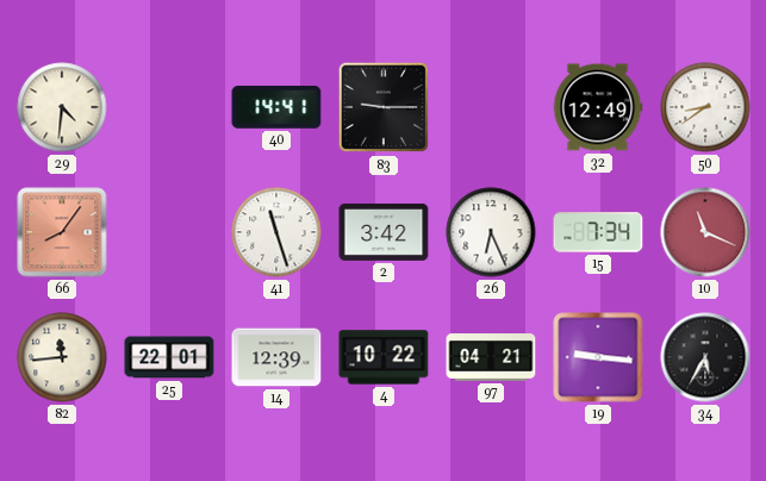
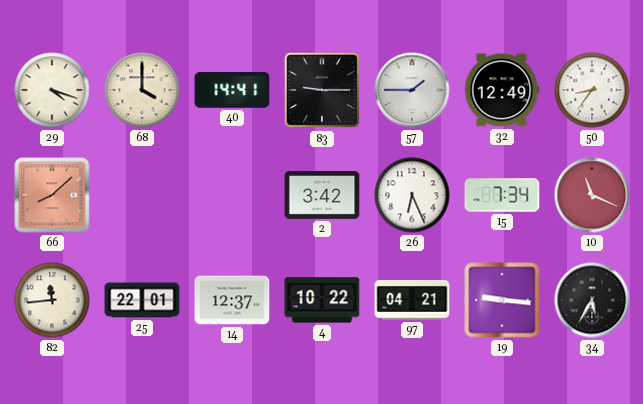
29: 4:31 -> 4:18 (52, 90)
68: none -> 4:00 (142, 90)
57: none -> 1:45 (412, 90)
50: 8:39 -> 8:36 (592, 90)
66: 8:06 -> 8:08 (52, 195)
41: 11:27 -> none (276, 232)
14: 12:39 -> 12:37 (232, 300)
